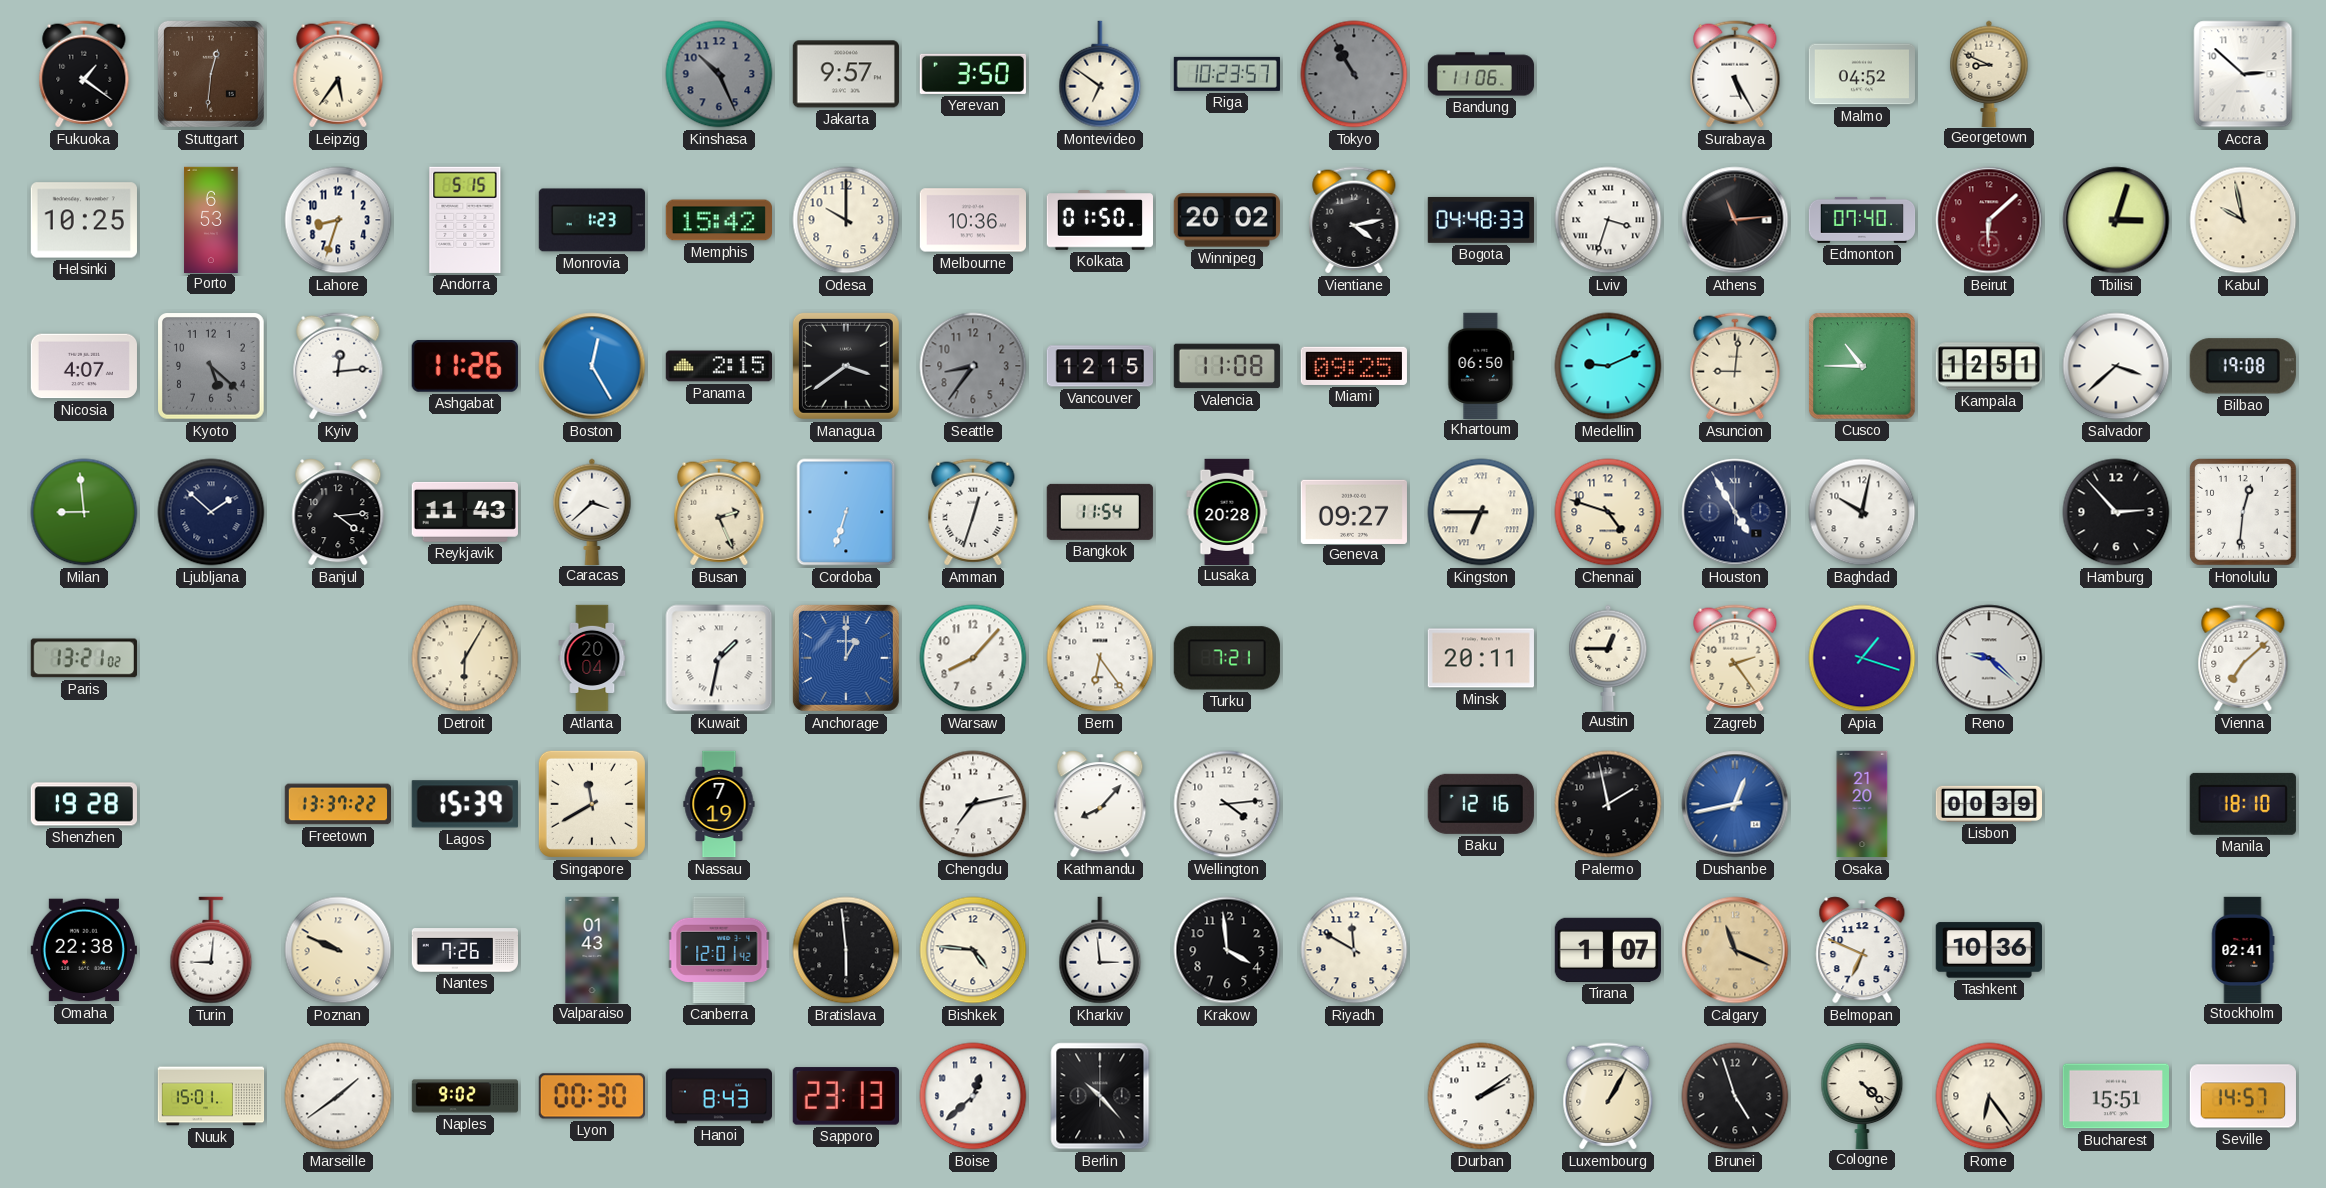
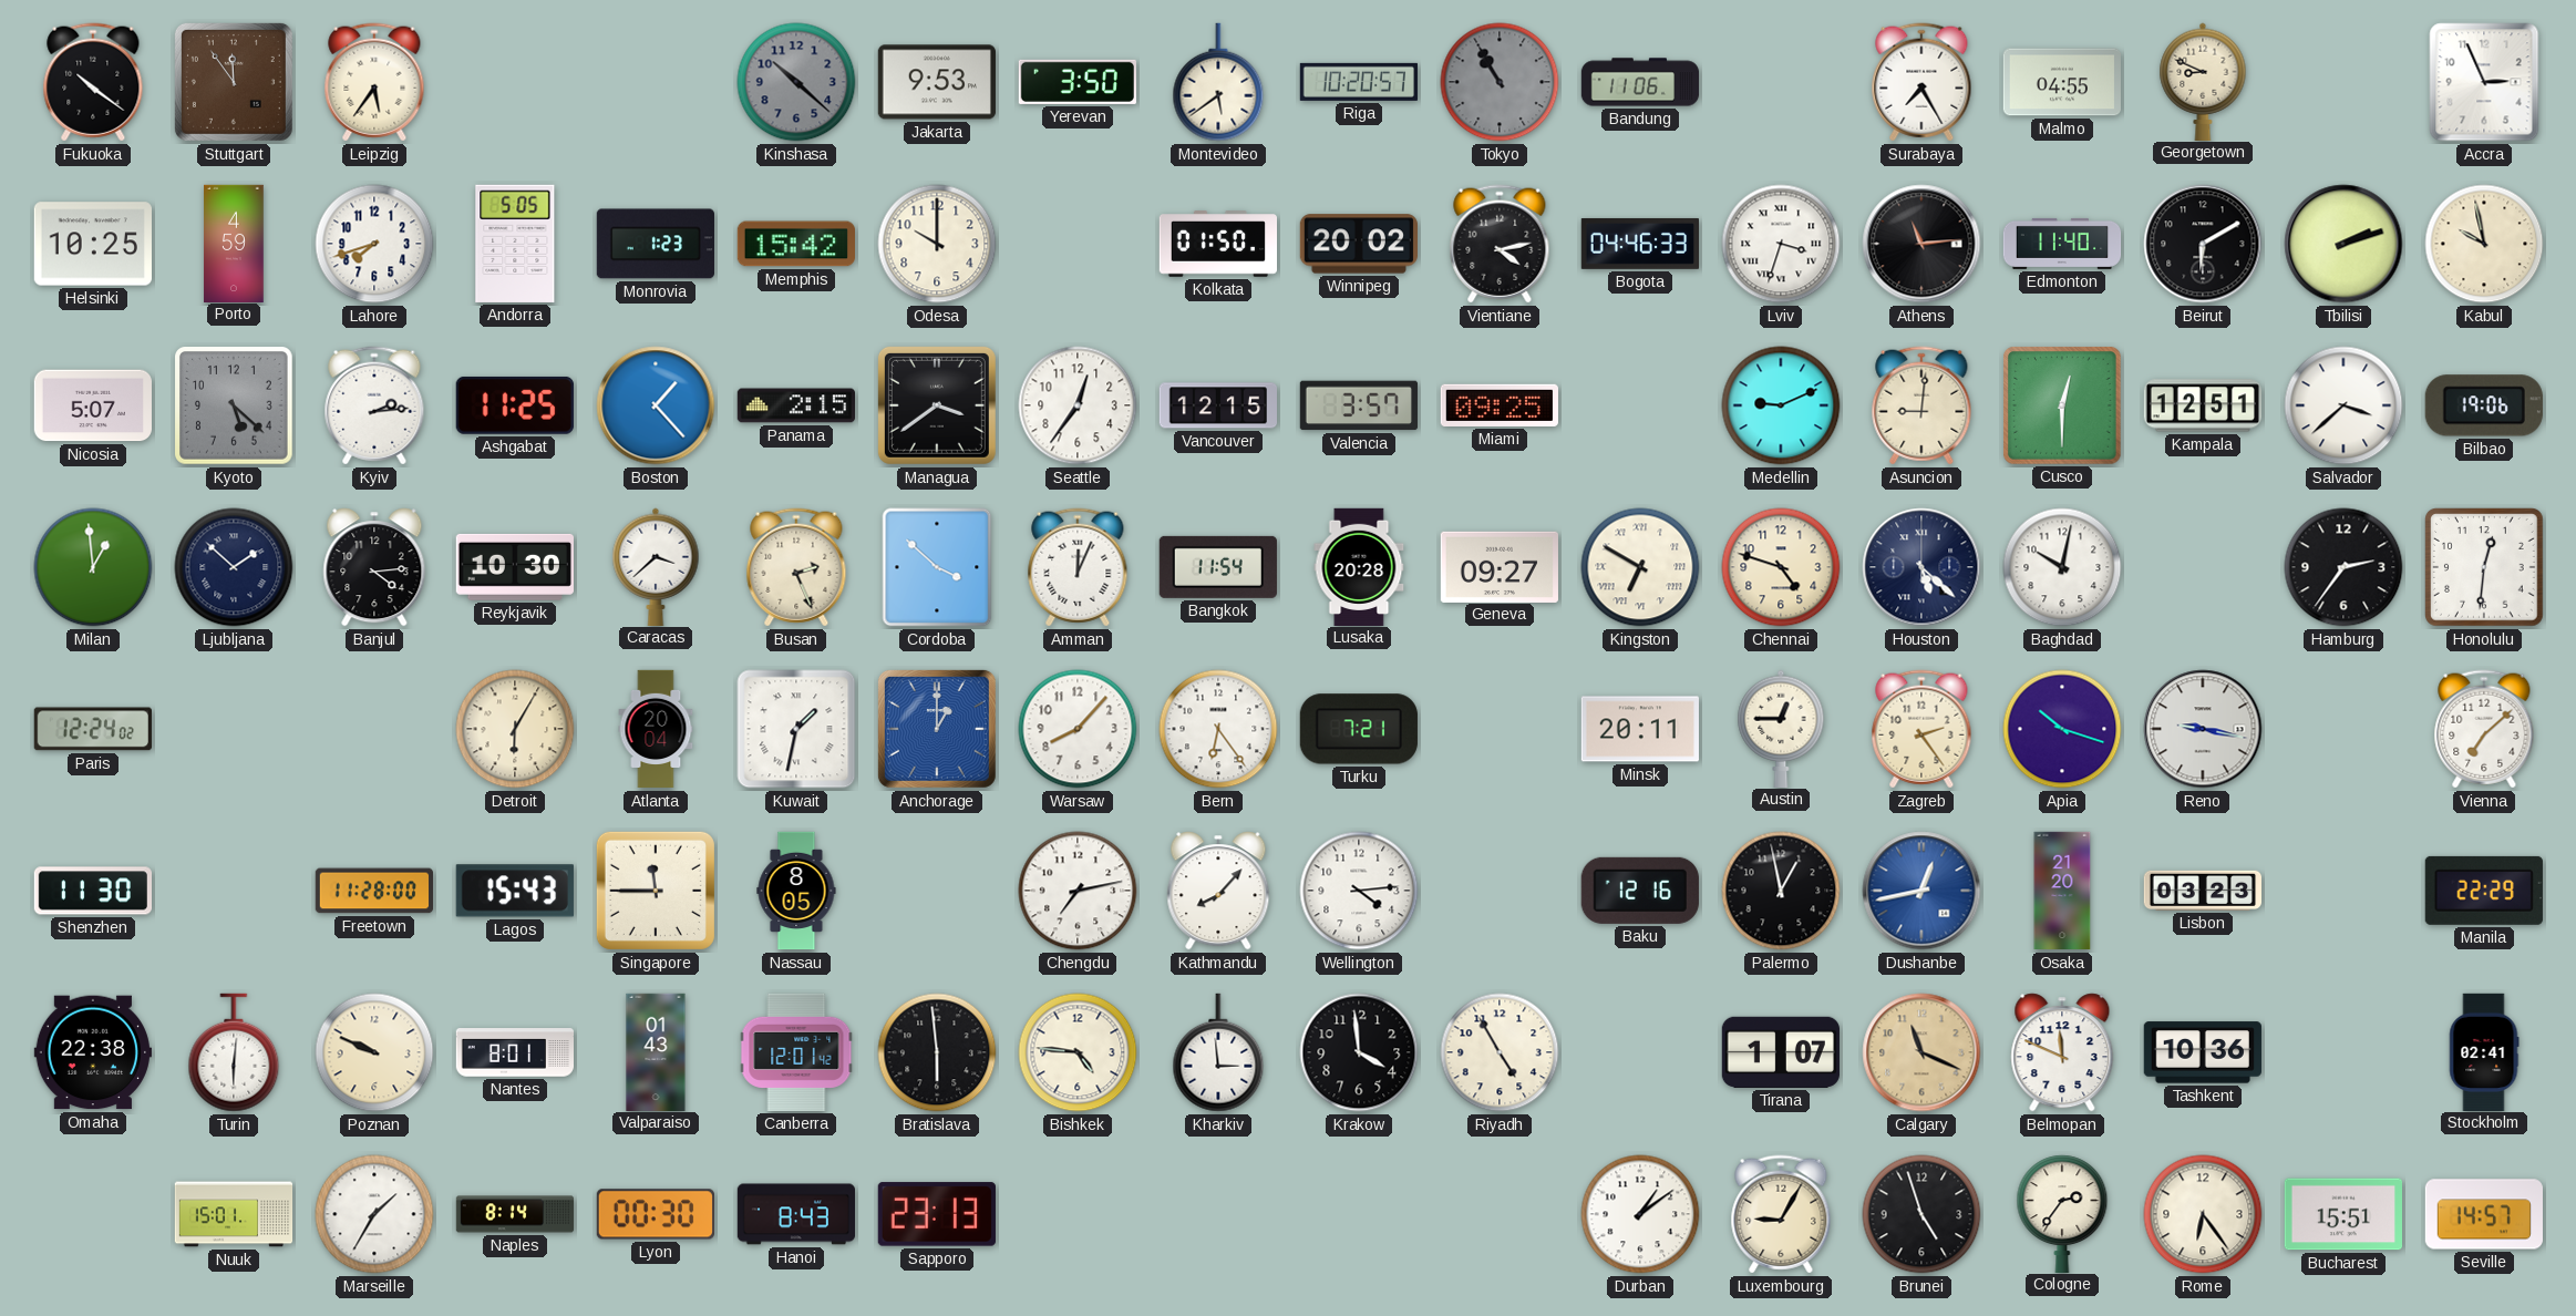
Fukuoka: 1:21 -> 10:21 (93, 82)
Stuttgart: 12:31 -> 11:54 (234, 82)
Kinshasa: 10:26 -> 10:22 (796, 82)
Jakarta: 9:57 -> 9:53 (937, 82)
Montevideo: 6:51 -> 5:39 (1218, 82)
Riga: 10:23 -> 10:20 (1359, 82)
Surabaya: 5:25 -> 7:25 (1921, 82)
Malmo: 04:52 -> 04:55 (2061, 82)
Accra: 2:52 -> 2:56 (2484, 82)
Porto: 6:53 -> 4:59 (234, 243)
Lahore: 8:33 -> 7:42 (374, 244)
Andorra: 5:15 -> 5:05 (515, 244)
Melbourne: 10:36 -> none (972, 220)
Bogota: 04:48 -> 04:46 (1639, 244)
Edmonton: 07:40 -> 11:40 (2062, 244)
Beirut: 6:08 -> 6:10 (2203, 244)
Beirut dial: burgundy -> black (2203, 244)
Tbilisi: 3:03 -> 2:12 (2343, 244)
Nicosia: 4:07 -> 5:07 (92, 405)
Kyiv: 12:14 -> 2:14 (374, 405)
Ashgabat: 11:26 -> 11:25 (515, 405)
Boston: 12:25 -> 1:23 (656, 405)
Seattle: 8:36 -> 12:36 (1078, 405)
Seattle dial: grey -> white (1078, 405)
Valencia: 11:08 -> 3:57 (1359, 405)
Khartoum: 06:50 -> none (1481, 365)
Cusco: 10:45 -> 12:30 (2063, 407)
Bilbao: 19:08 -> 19:06 (2484, 405)
Milan: 8:59 -> 12:59 (93, 567)
Reykjavik: 11:43 -> 10:30 (515, 567)
Cordoba: 6:33 -> 3:52 (937, 567)
Amman: 12:33 -> 12:04 (1078, 567)
Kingston: 6:45 -> 6:50 (1640, 567)
Houston: 4:55 -> 5:22 (1921, 567)
Hamburg: 2:53 -> 2:36 (2343, 567)
Paris: 13:21 -> 12:24 (93, 729)
Apia: 1:18 -> 10:18 (2062, 729)
Reno: 9:22 -> 9:17 (2203, 729)
Shenzhen: 19:28 -> 11:30 (92, 891)
Freetown: 13:37 -> 11:28 (373, 891)
Lagos: 15:39 -> 15:43 (515, 891)
Singapore: 11:40 -> 11:45 (656, 891)
Nassau: 7:19 -> 8:05 (796, 891)
Palermo: 1:58 -> 12:58 (1781, 891)
Lisbon: 00:39 -> 03:23 (2202, 891)
Manila: 18:10 -> 22:29 (2484, 891)
Turin: 9:01 -> 6:01 (234, 1052)
Nantes: 7:26 -> 8:01 (514, 1052)
Riyadh: 11:50 -> 4:55 (1500, 1052)
Belmopan: 6:49 -> 11:49 (2062, 1052)
Marseille: 1:39 -> 1:35 (374, 1214)
Naples: 9:02 -> 8:14 (515, 1214)
Boise: 12:38 -> none (973, 1096)
Berlin: 10:23 -> none (1100, 1096)
Durban: 2:09 -> 1:09 (1640, 1214)
Luxembourg: 1:05 -> 9:05 (1781, 1214)
Cologne: 4:22 -> 2:36 (2062, 1213)
